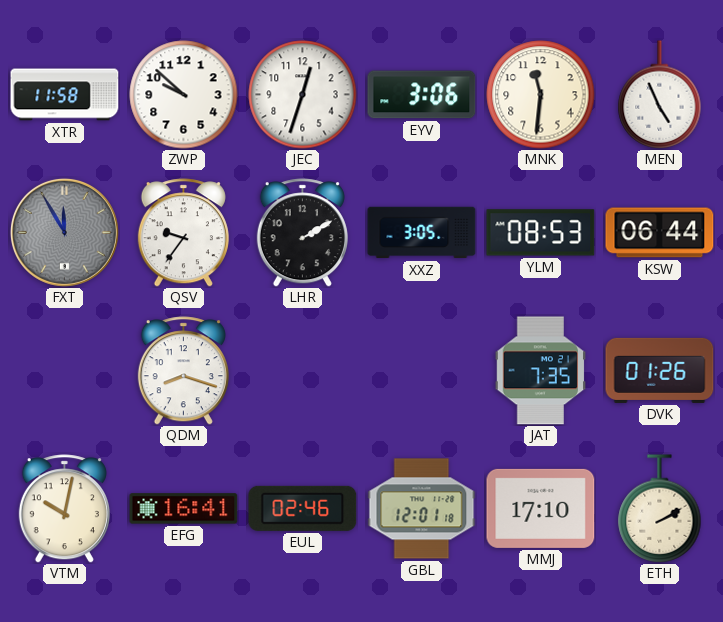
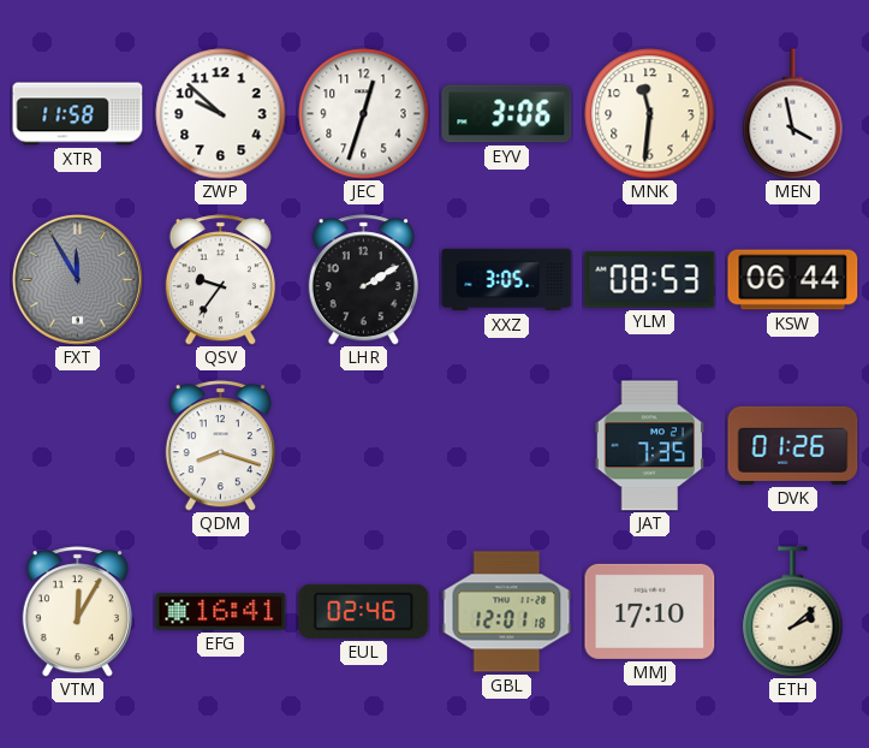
MEN: 4:56 -> 3:58 (793, 114)
VTM: 10:02 -> 12:05 (77, 612)
ETH: 2:10 -> 2:08 (793, 612)
